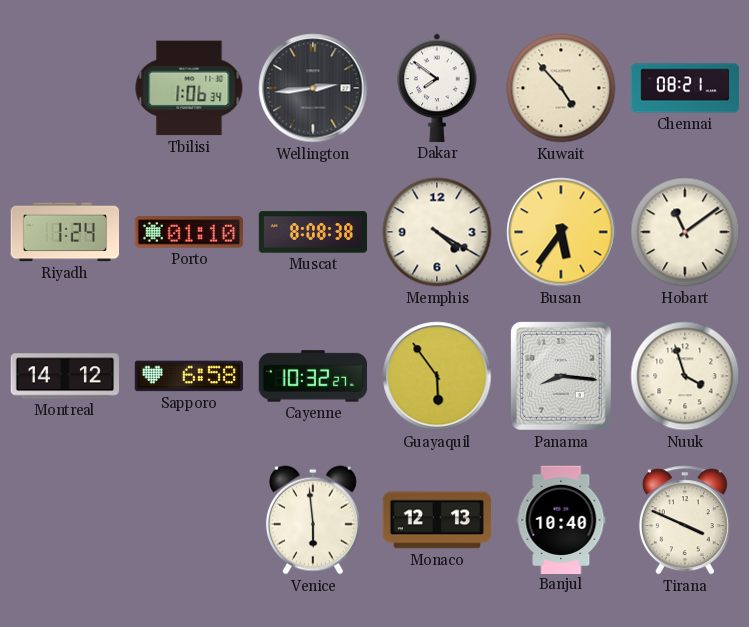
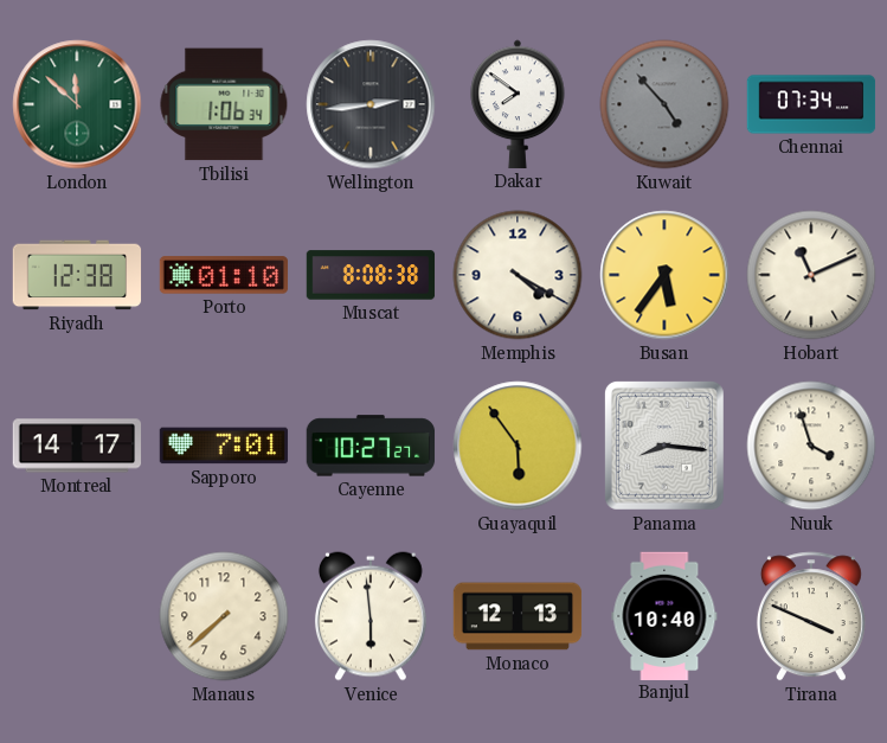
London: none -> 11:52 (77, 104)
Kuwait dial: cream -> grey (664, 104)
Chennai: 08:21 -> 07:34 (811, 104)
Riyadh: 1:24 -> 12:38 (77, 275)
Hobart: 11:09 -> 11:11 (811, 275)
Montreal: 14:12 -> 14:17 (77, 446)
Sapporo: 6:58 -> 7:01 (224, 446)
Cayenne: 10:32 -> 10:27 (371, 446)
Manaus: none -> 7:38 (224, 616)
